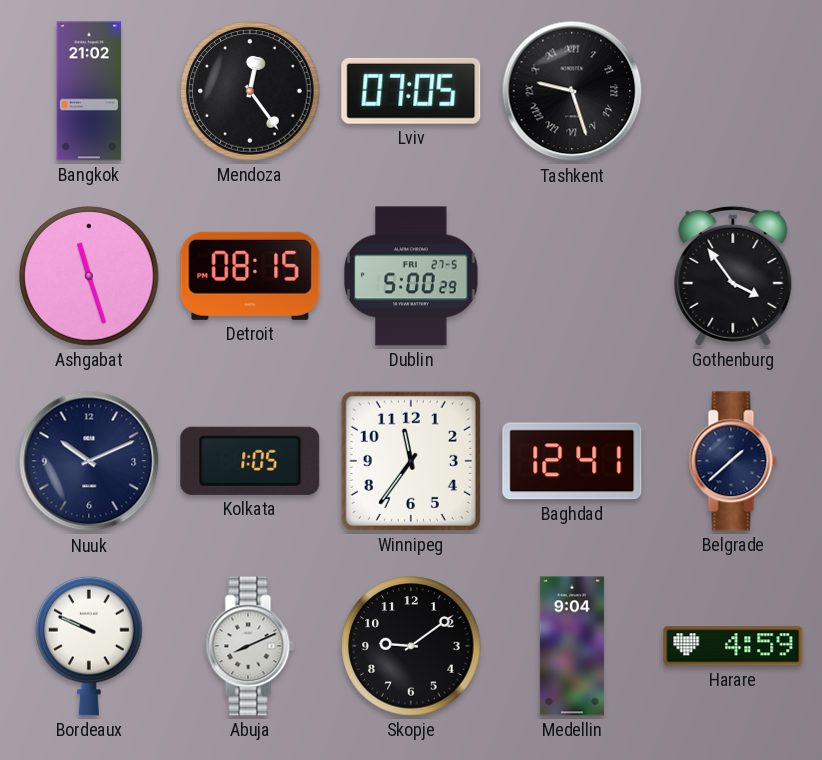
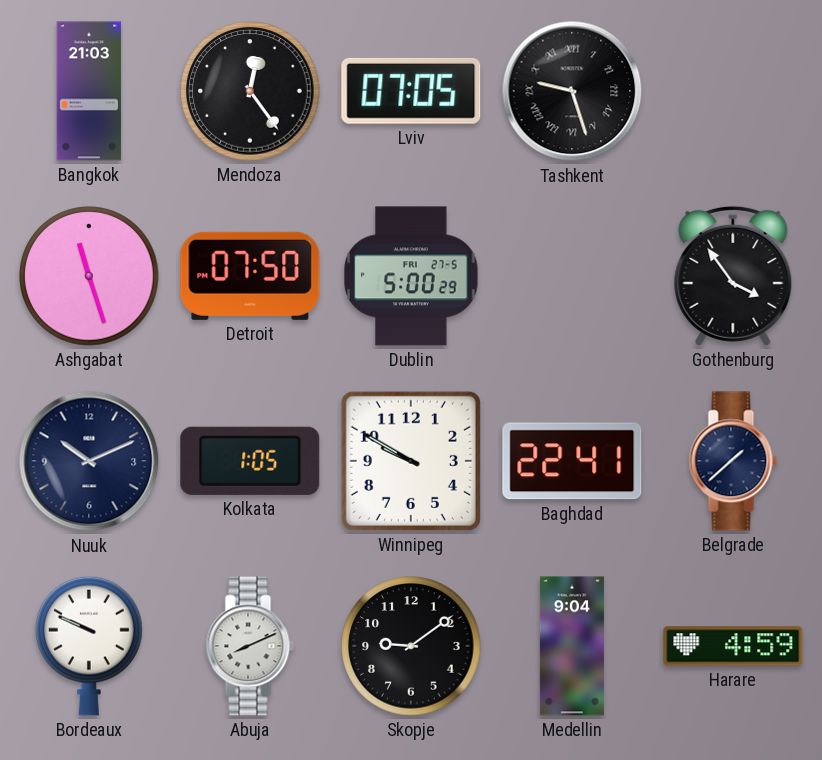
Bangkok: 21:02 -> 21:03 (89, 91)
Detroit: 08:15 -> 07:50 (250, 276)
Winnipeg: 11:36 -> 9:50 (411, 461)
Baghdad: 12:41 -> 22:41 (572, 461)
